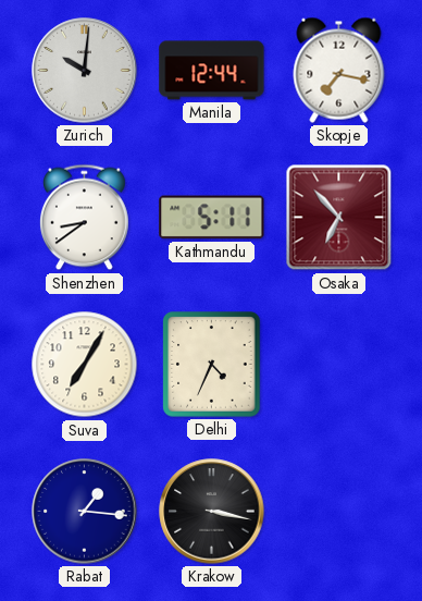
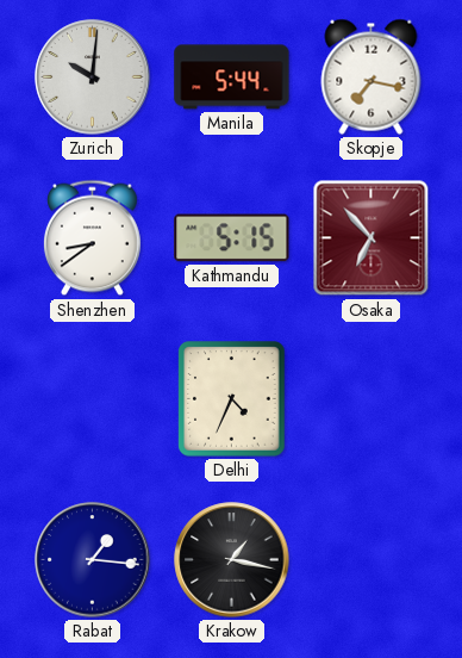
Manila: 12:44 -> 5:44 (232, 77)
Kathmandu: 5:11 -> 5:15 (232, 238)
Suva: 7:05 -> none (85, 365)
Krakow: 3:17 -> 1:17 (232, 560)
